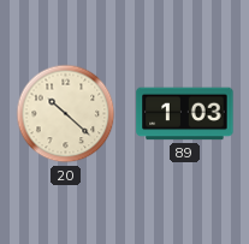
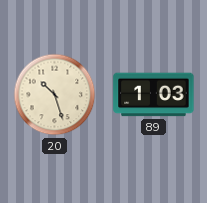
20: 10:22 -> 10:27 (55, 95)
